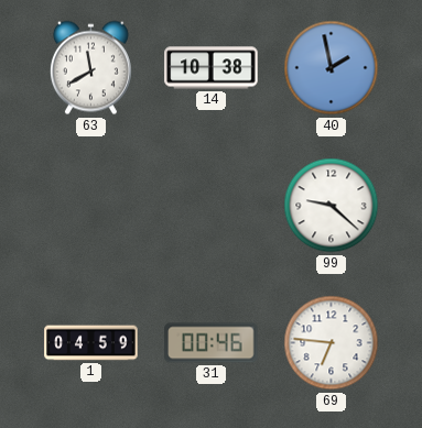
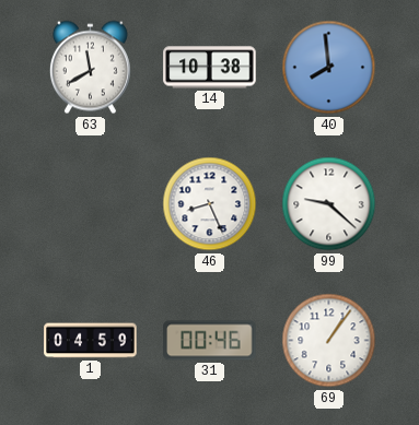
40: 1:58 -> 7:59 (329, 68)
46: none -> 8:26 (210, 204)
69: 6:46 -> 1:06 (329, 341)
